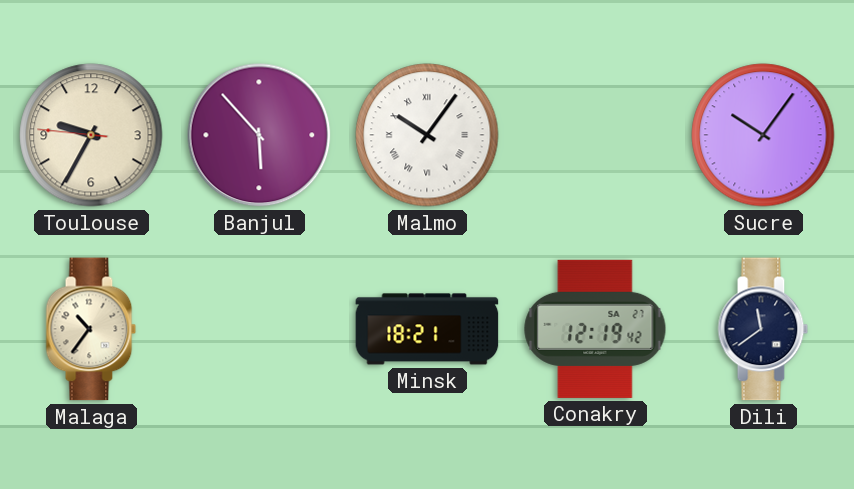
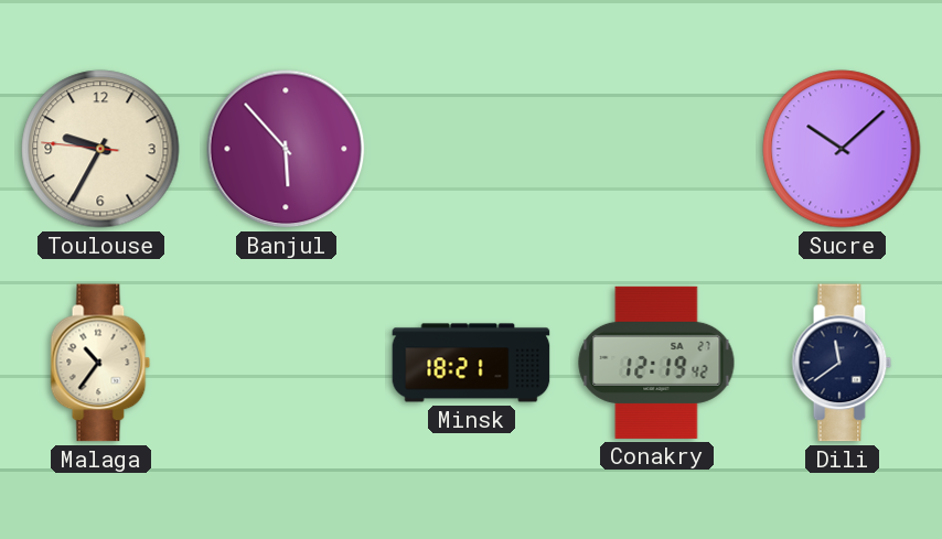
Malmo: 10:06 -> none (427, 135)
Sucre: 10:06 -> 10:08 (842, 149)
